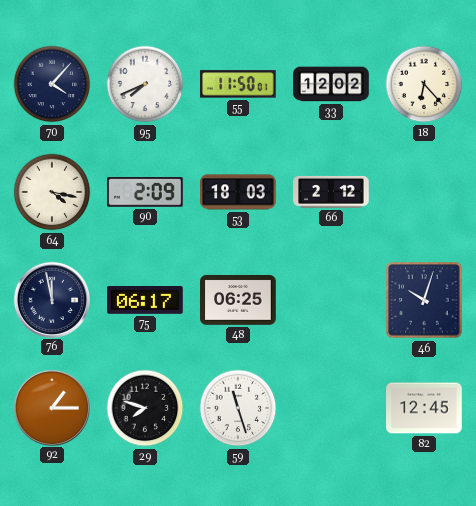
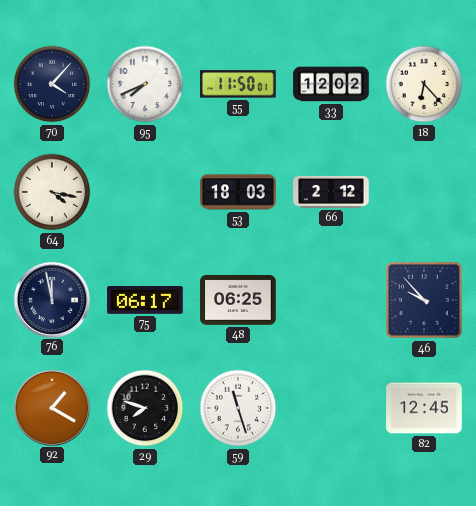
90: 2:09 -> none (145, 192)
46: 10:03 -> 9:53 (424, 300)
92: 1:15 -> 1:20 (51, 407)
